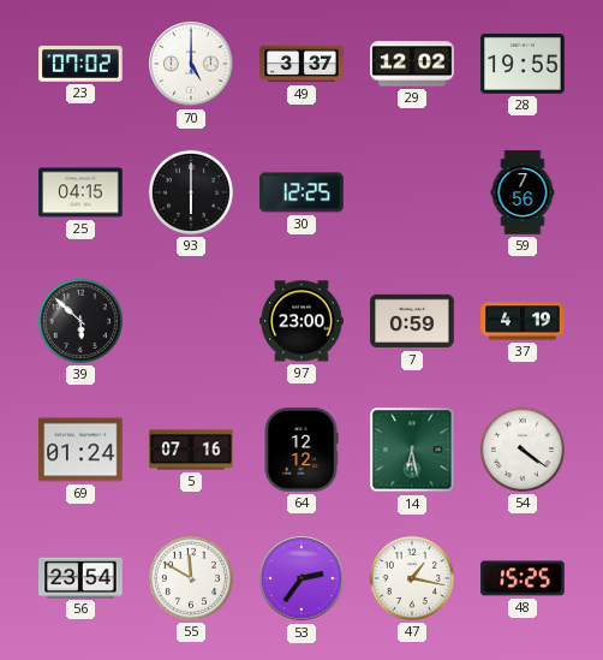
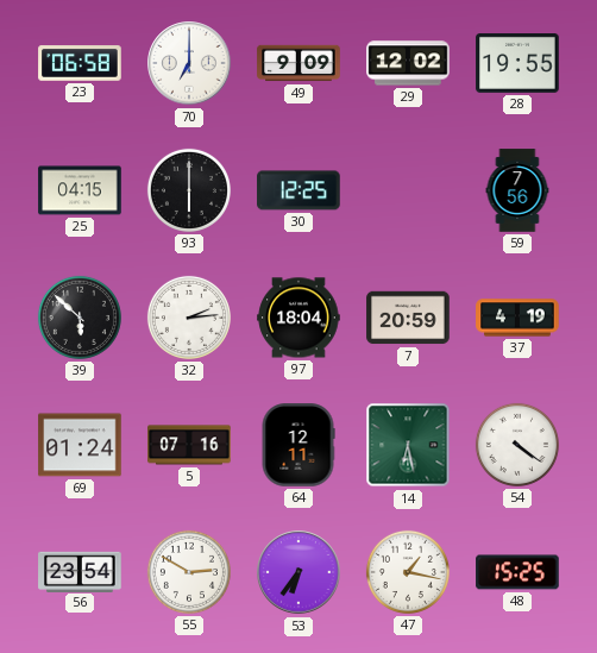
23: 07:02 -> 06:58 (80, 63)
70: 5:00 -> 7:00 (189, 63)
49: 3:37 -> 9:09 (298, 63)
32: none -> 2:14 (189, 318)
97: 23:00 -> 18:04 (298, 318)
7: 0:59 -> 20:59 (408, 318)
64: 12:12 -> 12:11 (298, 445)
55: 11:50 -> 2:50 (189, 572)
53: 2:36 -> 6:36 (298, 572)
